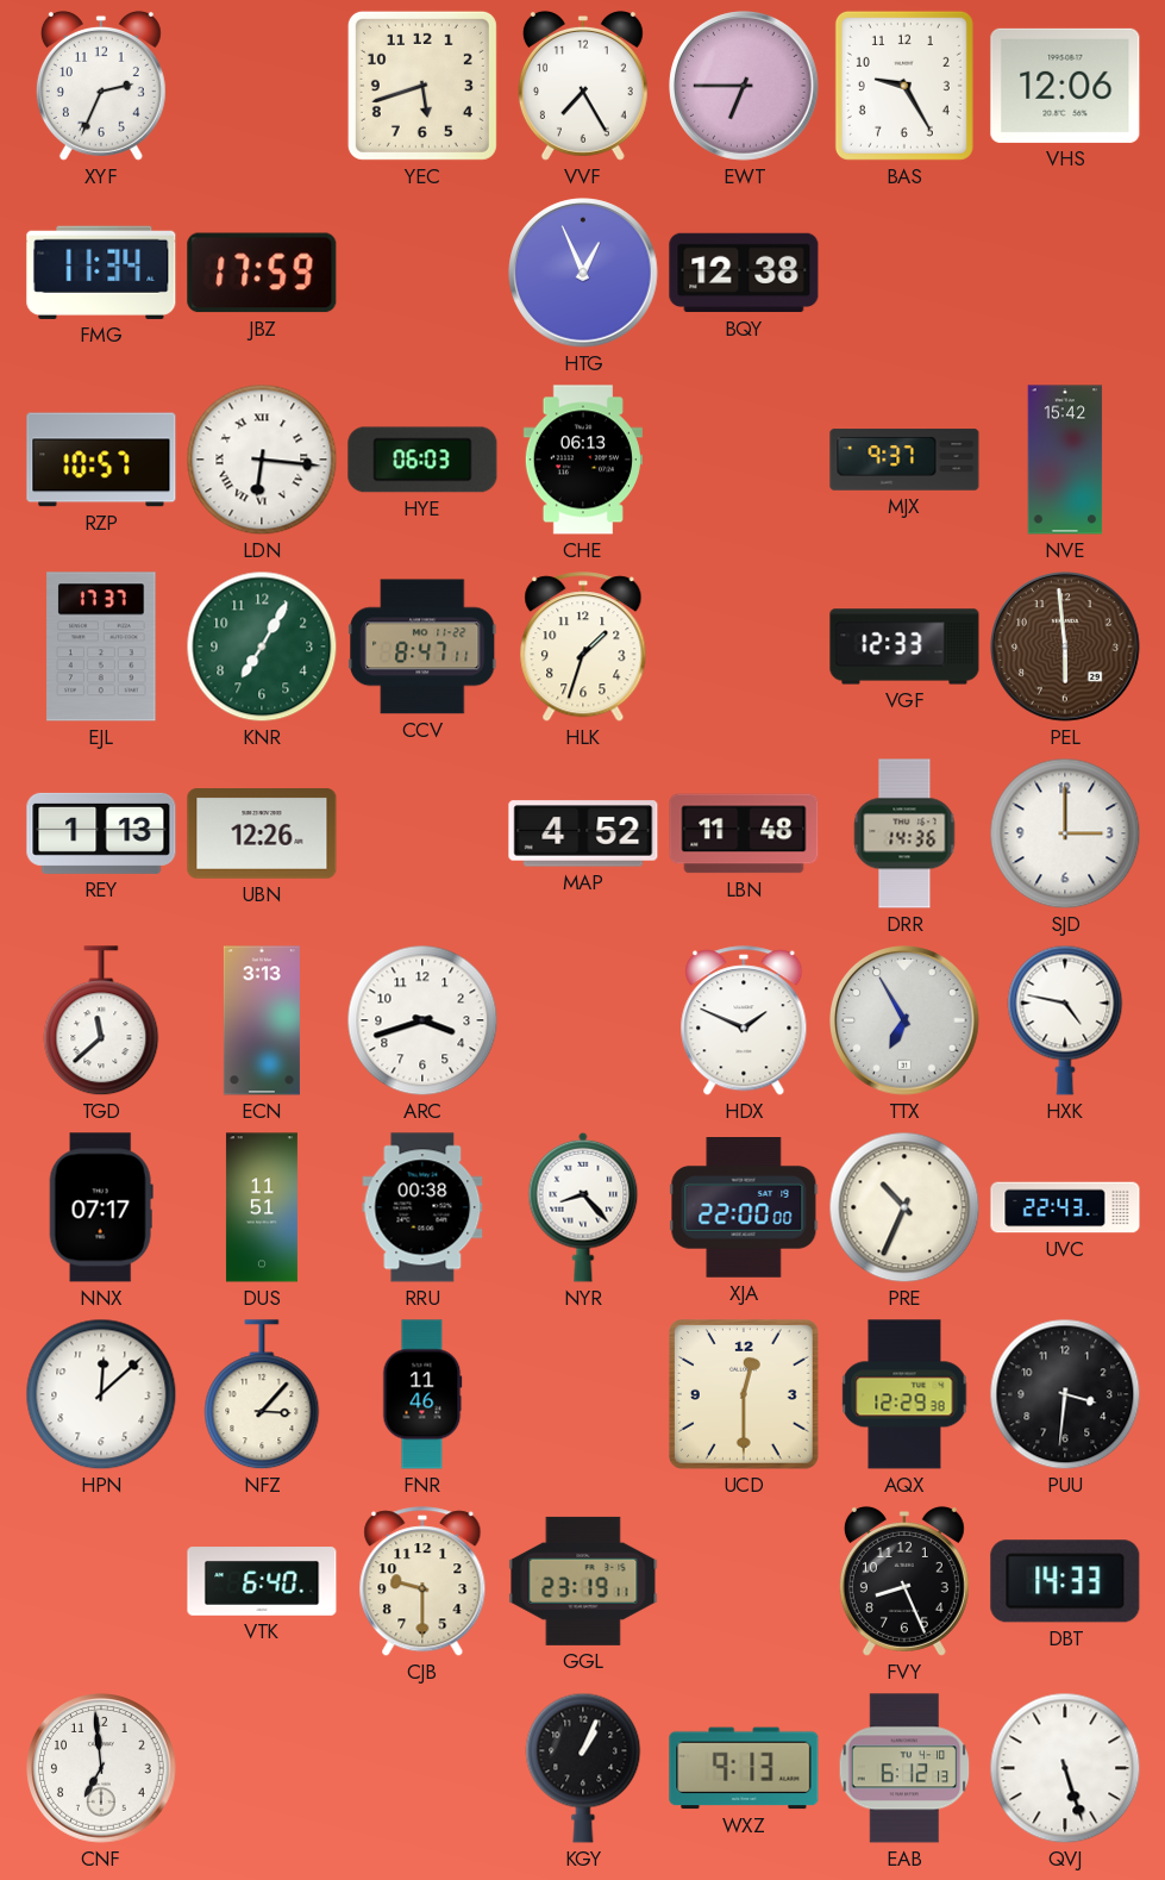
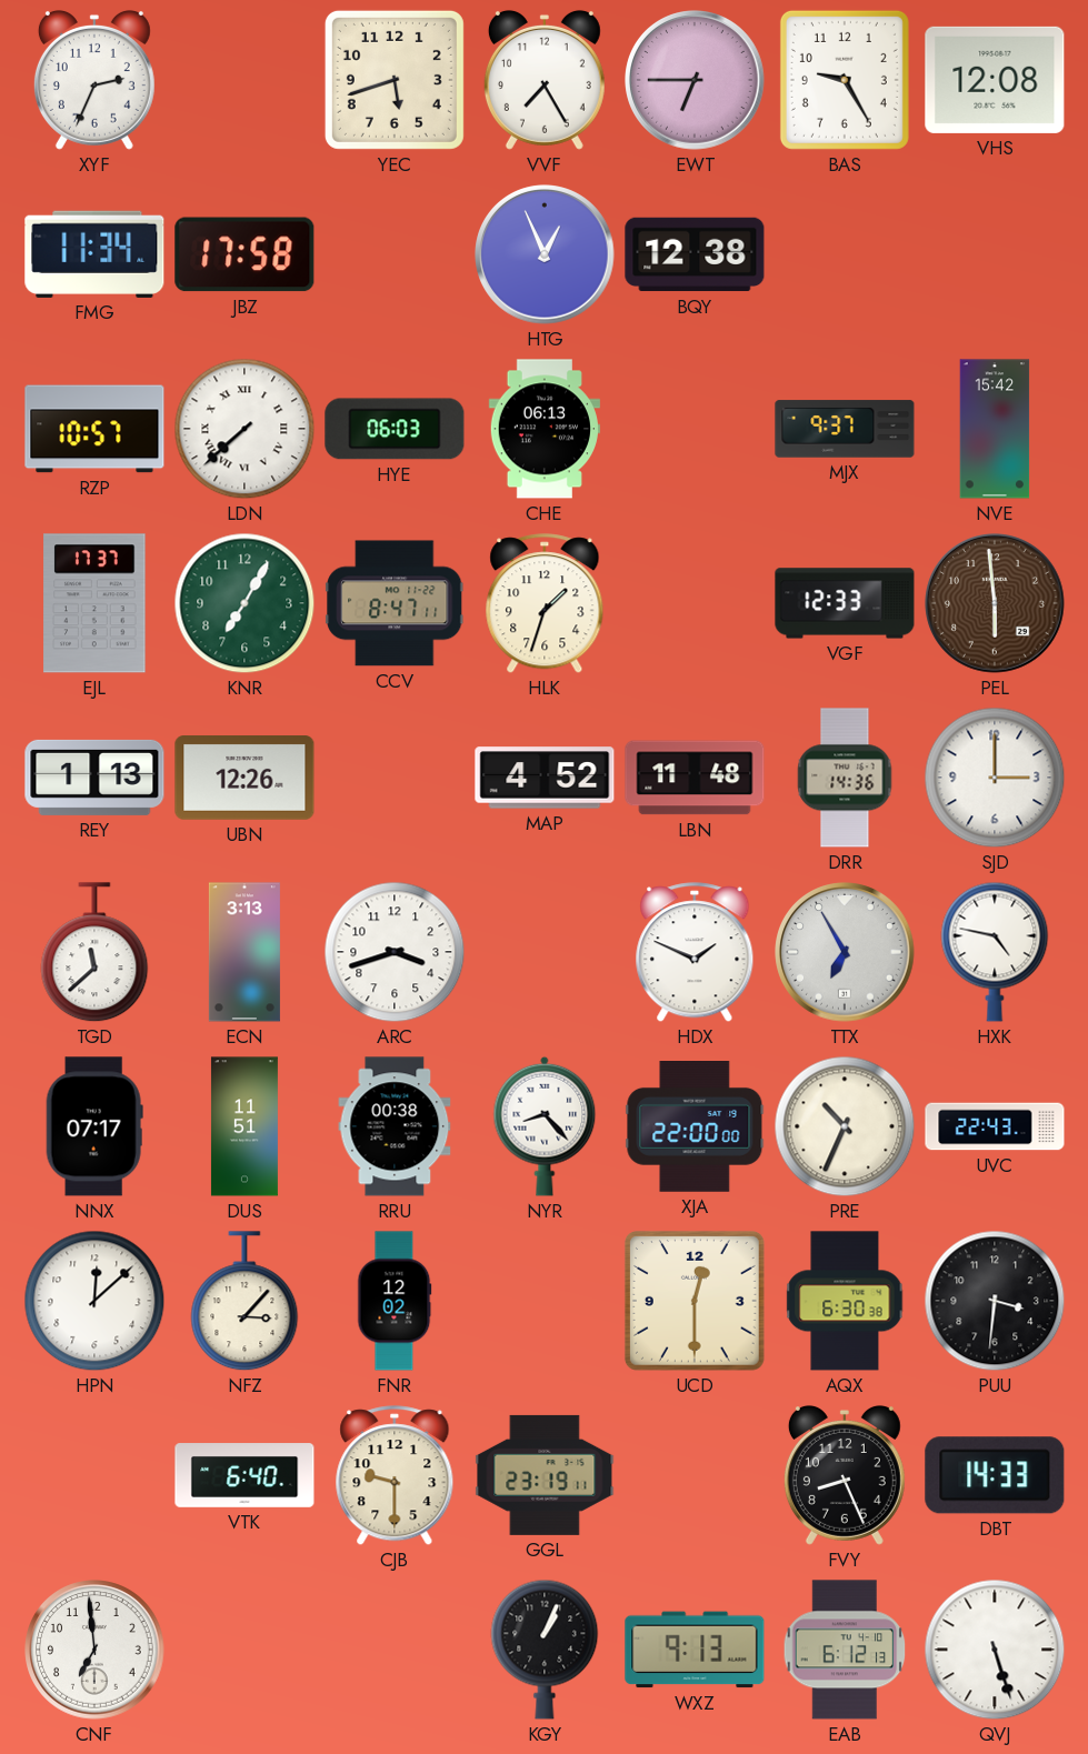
VHS: 12:06 -> 12:08 (995, 80)
JBZ: 17:59 -> 17:58 (244, 254)
LDN: 6:16 -> 7:38 (244, 429)
FNR: 11:46 -> 12:02 (395, 1301)
AQX: 12:29 -> 6:30 (845, 1301)
